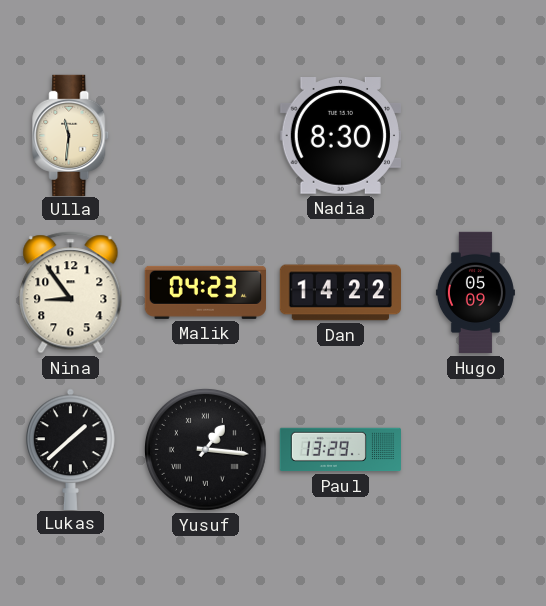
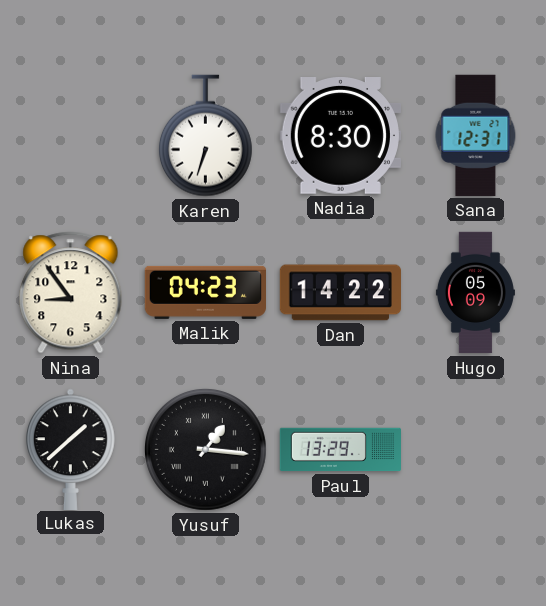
Ulla: 11:31 -> none (71, 135)
Karen: none -> 6:33 (205, 136)
Sana: none -> 12:31 (476, 135)
